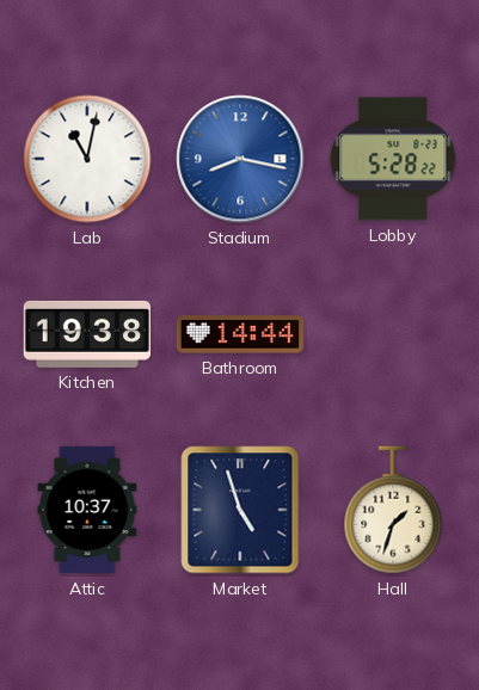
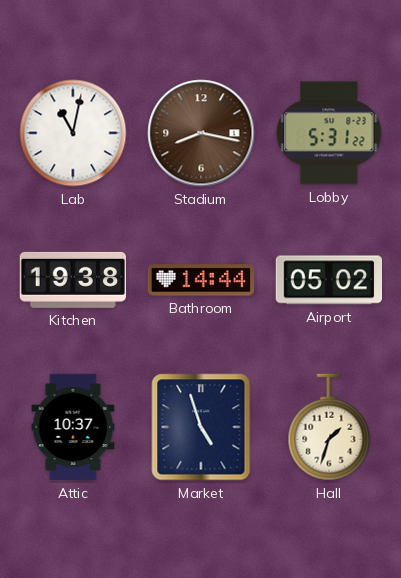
Stadium dial: blue -> brown (201, 133)
Lobby: 5:28 -> 5:31 (329, 133)
Airport: none -> 05:02 (328, 280)
